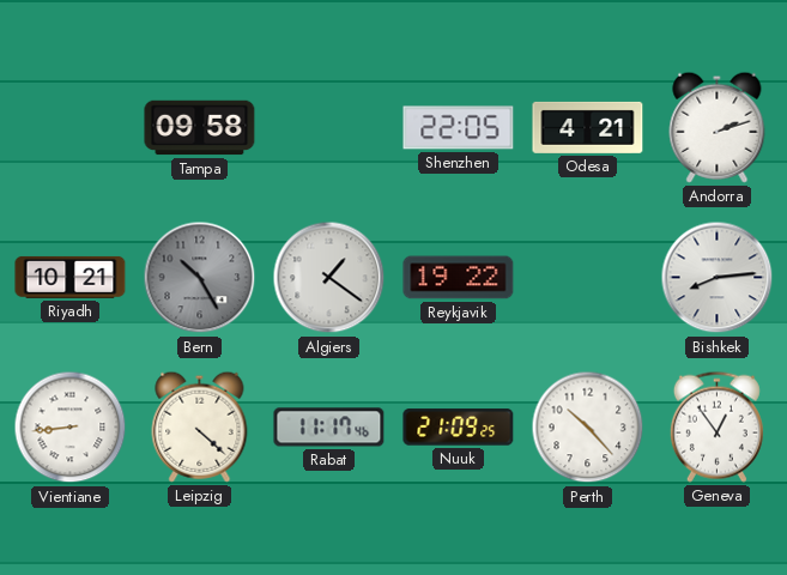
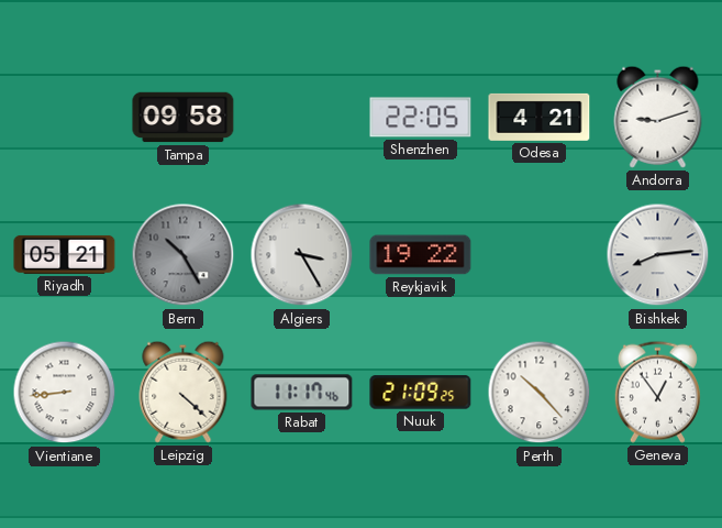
Andorra: 2:12 -> 9:12 (658, 117)
Riyadh: 10:21 -> 05:21 (65, 254)
Algiers: 1:21 -> 3:25 (302, 255)
